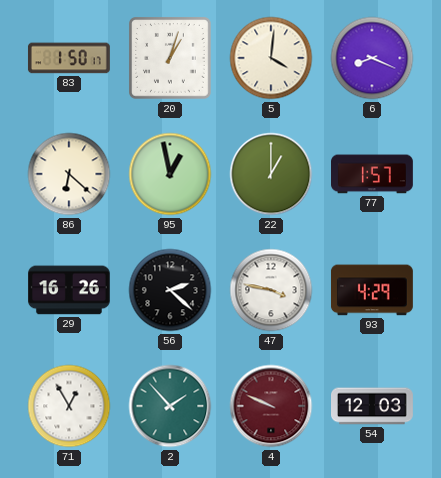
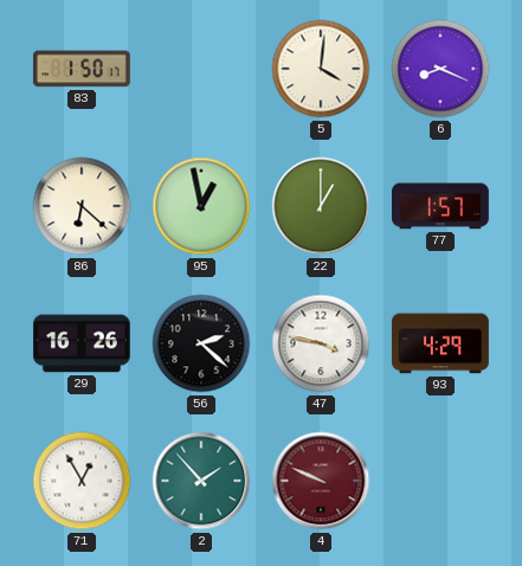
20: 1:03 -> none (171, 59)
54: 12:03 -> none (373, 406)
